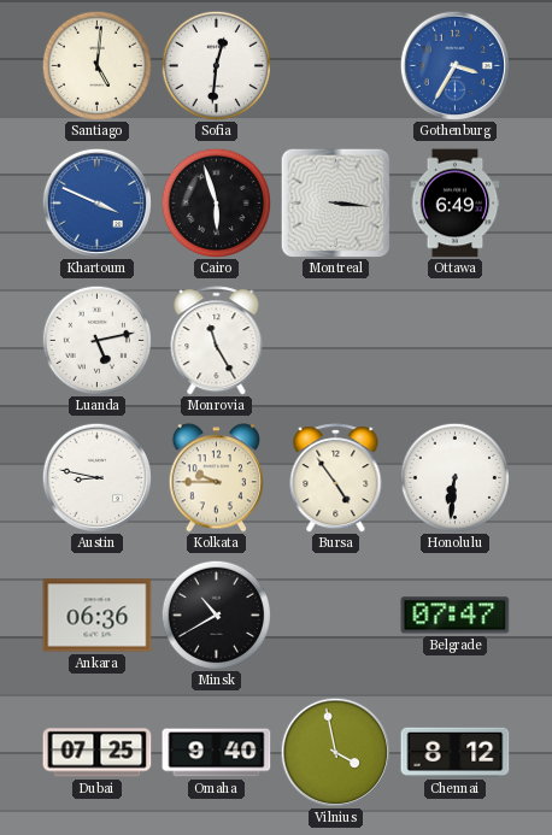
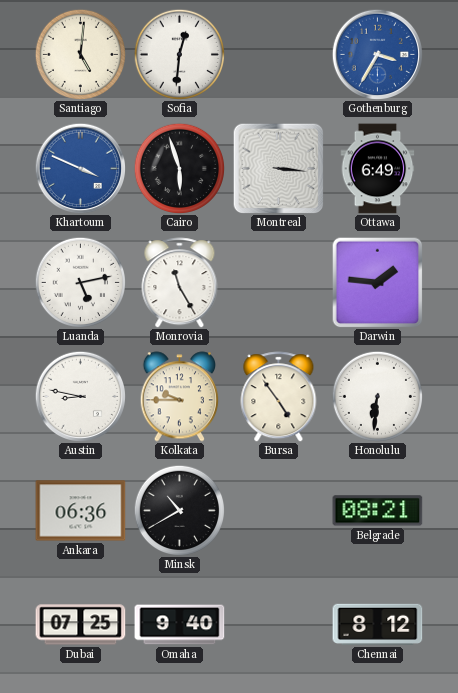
Darwin: none -> 1:46 (377, 282)
Belgrade: 07:47 -> 08:21 (378, 511)
Vilnius: 3:58 -> none (335, 752)
